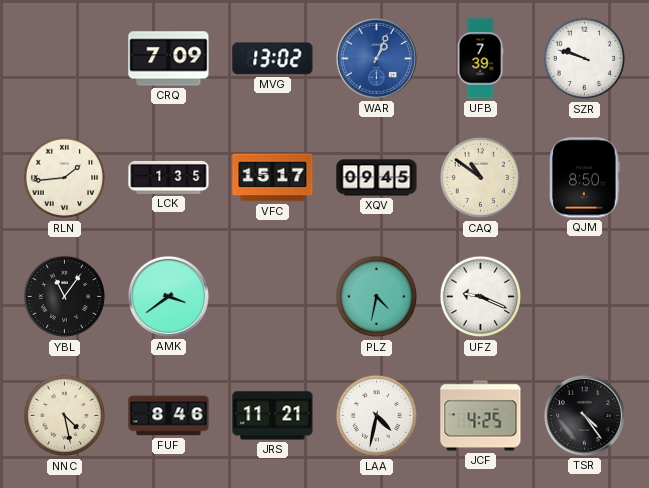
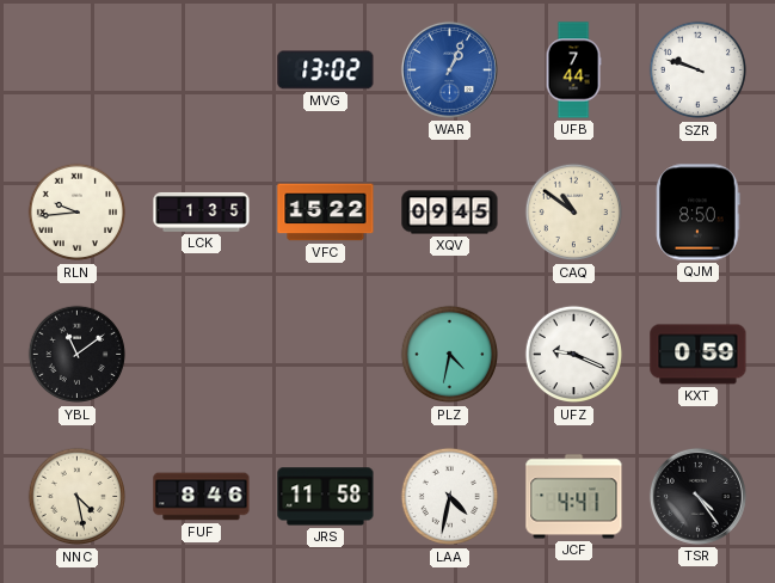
CRQ: 7:09 -> none (169, 59)
UFB: 7:39 -> 7:44 (573, 70)
RLN: 1:44 -> 9:44 (78, 213)
VFC: 15:17 -> 15:22 (326, 213)
YBL: 11:06 -> 11:09 (78, 355)
AMK: 3:39 -> none (168, 296)
KXT: none -> 0:59 (699, 355)
JRS: 11:21 -> 11:58 (326, 497)
JCF: 4:25 -> 4:41 (574, 497)
